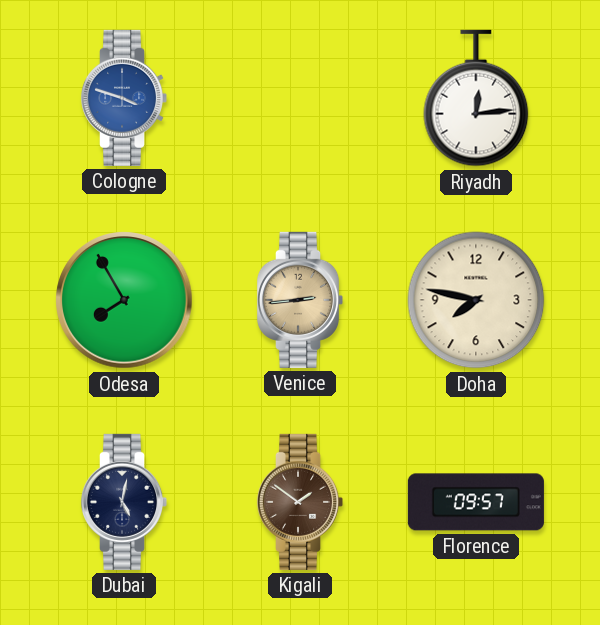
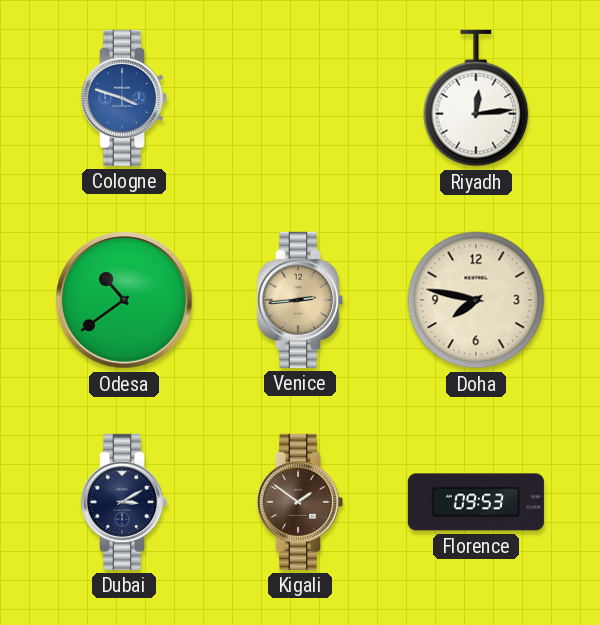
Odesa: 7:55 -> 10:39 (124, 300)
Dubai: 5:02 -> 3:10 (124, 502)
Florence: 09:57 -> 09:53 (476, 502)
